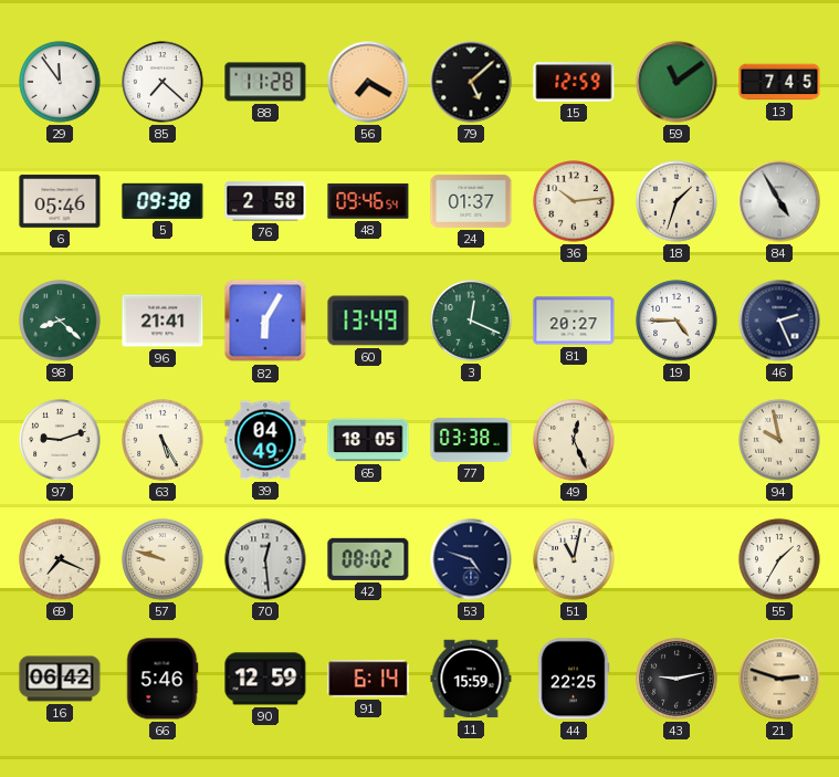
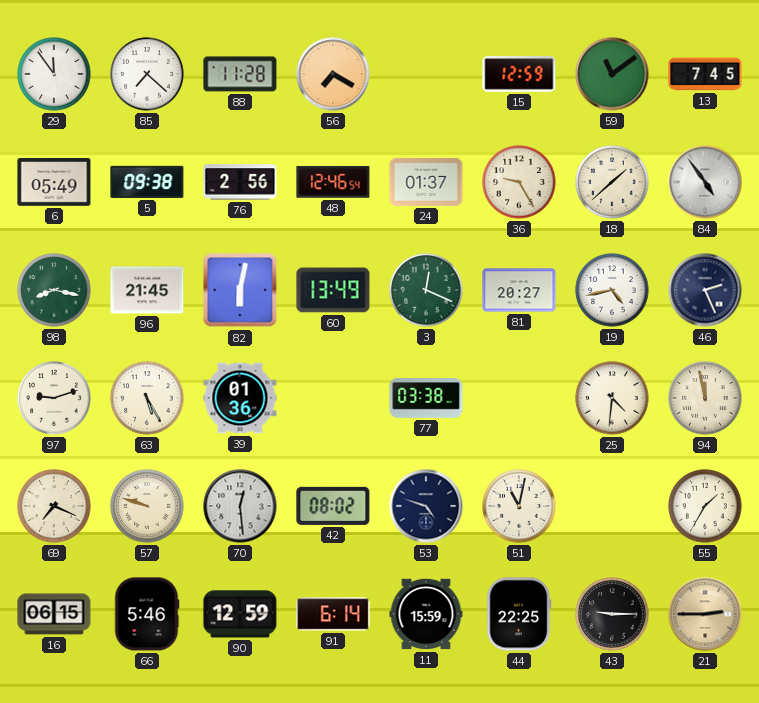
79: 5:08 -> none (471, 82)
6: 05:46 -> 05:49 (54, 182)
76: 2:58 -> 2:56 (240, 182)
48: 09:46 -> 12:46 (333, 182)
36: 10:14 -> 9:25 (519, 182)
18: 1:33 -> 1:38 (612, 182)
84: 4:55 -> 4:54 (705, 182)
98: 8:22 -> 8:17 (54, 290)
96: 21:41 -> 21:45 (147, 290)
82: 6:05 -> 6:02 (240, 290)
19: 4:45 -> 4:43 (612, 290)
39: 04:49 -> 01:36 (240, 398)
65: 18:05 -> none (368, 440)
49: 12:26 -> none (574, 440)
25: none -> 4:31 (612, 398)
94: 9:58 -> 11:58 (705, 398)
16: 06:42 -> 06:15 (54, 614)
43: 9:13 -> 9:15 (612, 614)
21: 2:48 -> 2:45 (705, 614)
